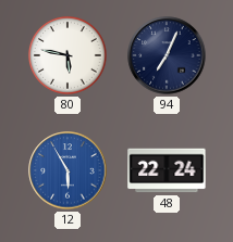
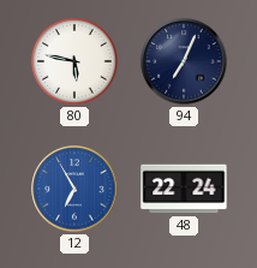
12: 5:55 -> 6:55 (74, 189)
